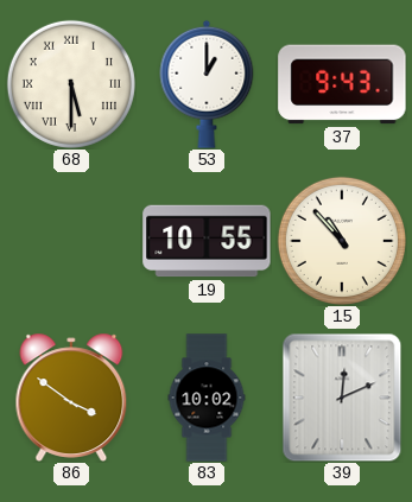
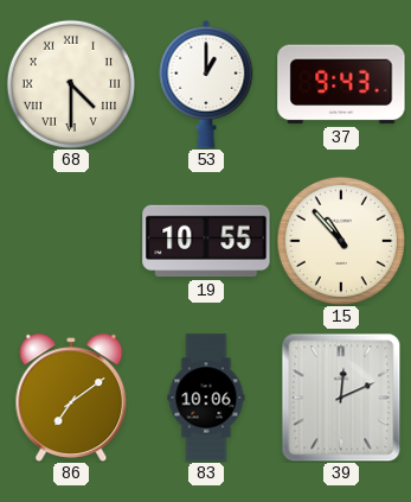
68: 5:30 -> 4:30 (71, 84)
86: 3:51 -> 7:09 (71, 398)
83: 10:02 -> 10:06 (206, 398)
